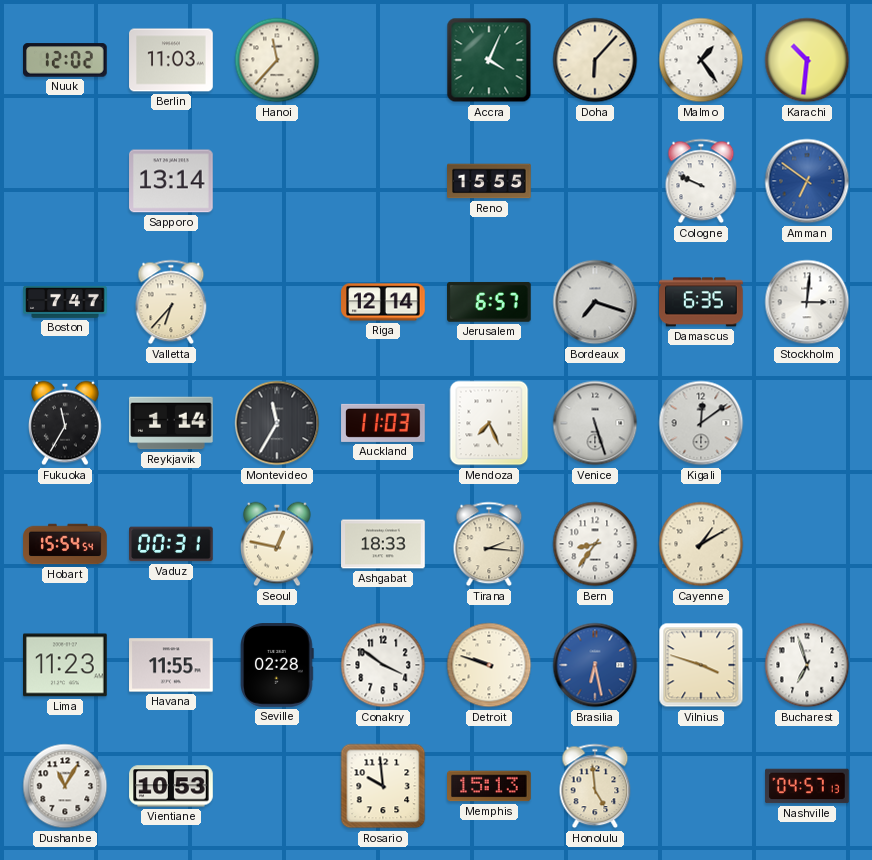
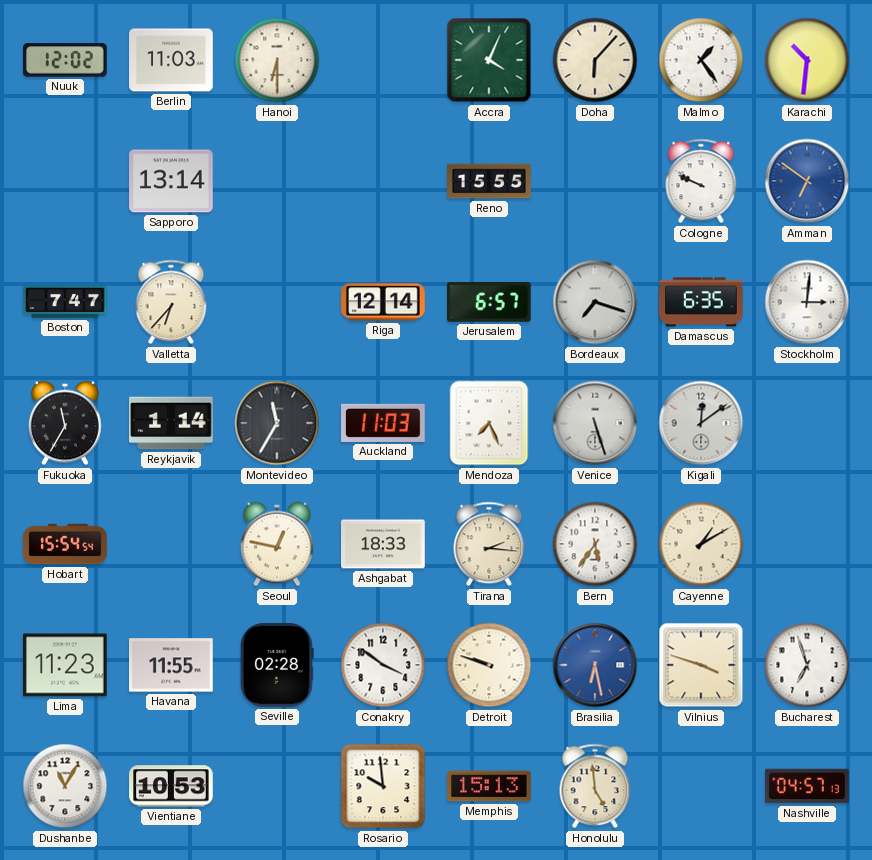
Hanoi: 11:37 -> 6:30 (277, 60)
Vaduz: 00:31 -> none (171, 544)
Bern: 8:36 -> 5:36 (595, 544)
